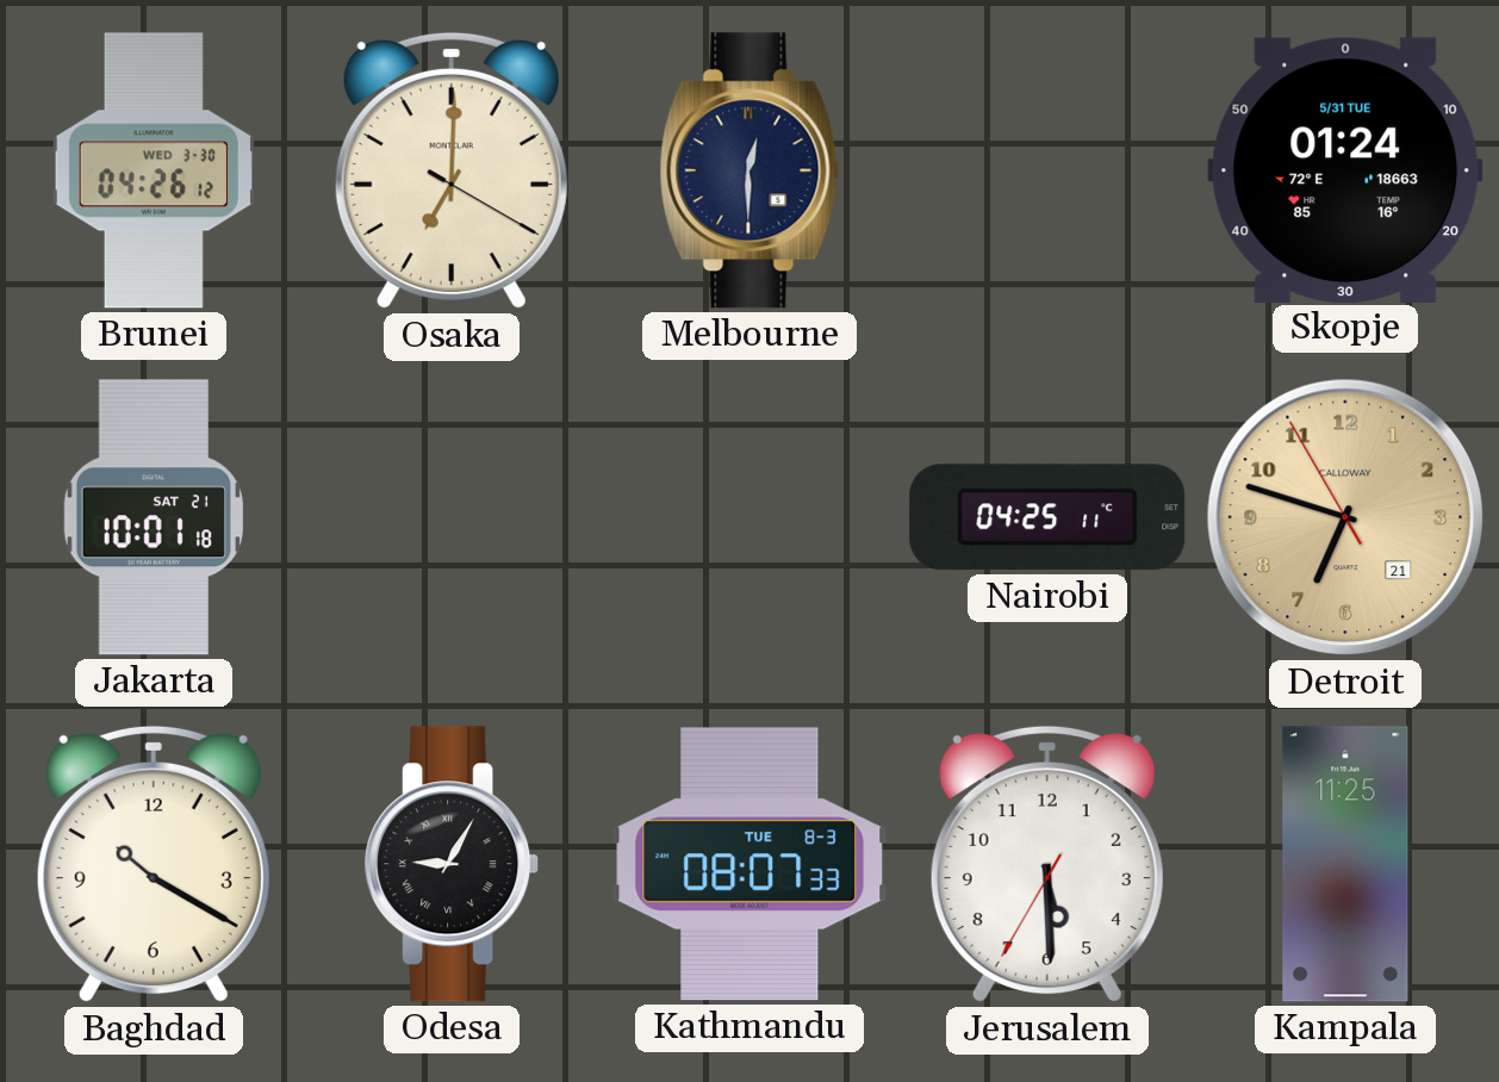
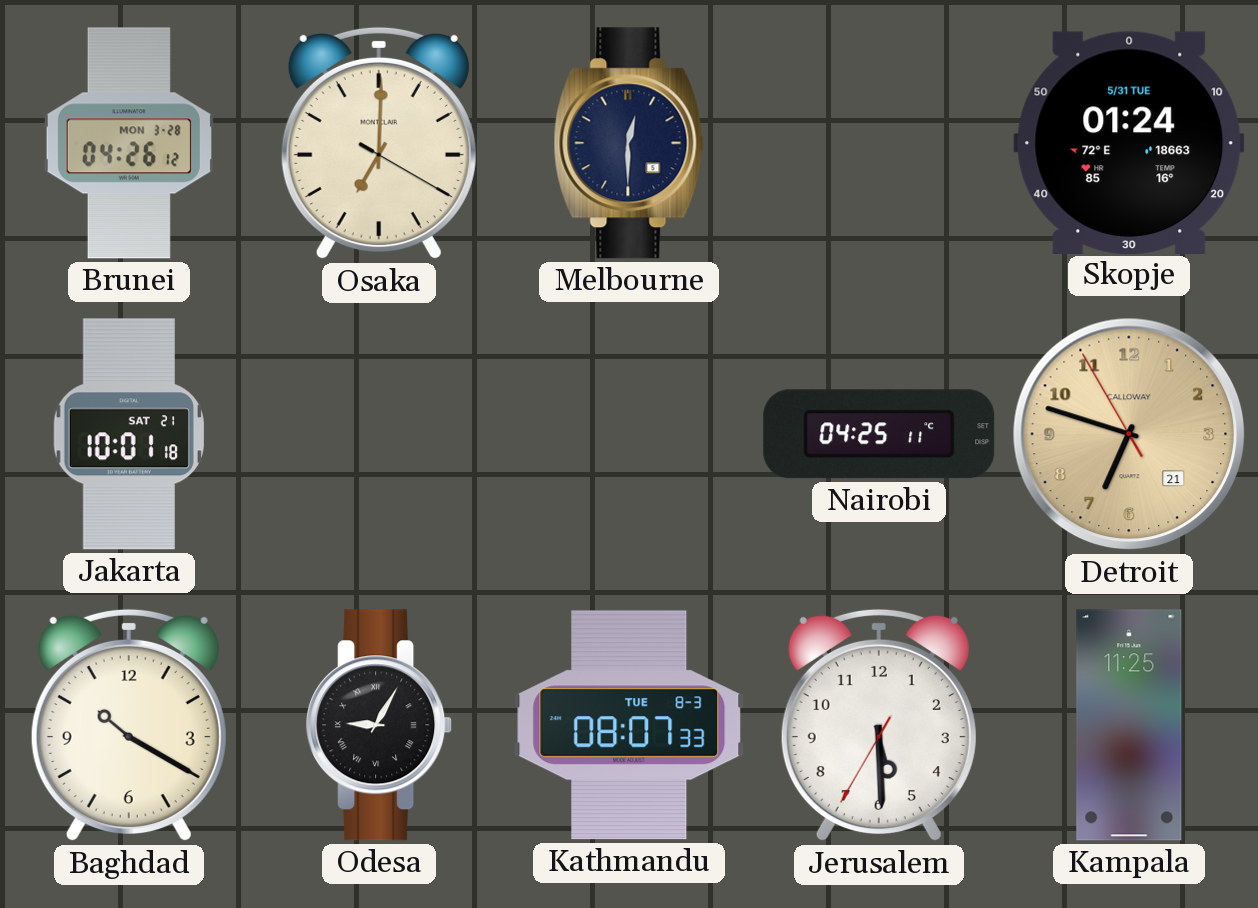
Brunei date: WED 3-30 -> MON 3-28 (129, 143)
